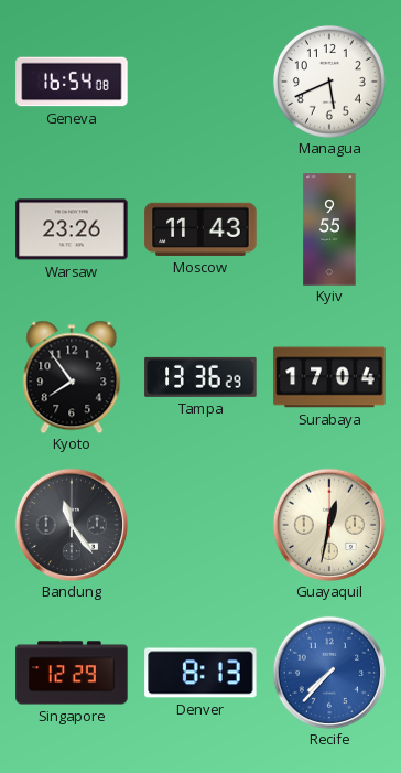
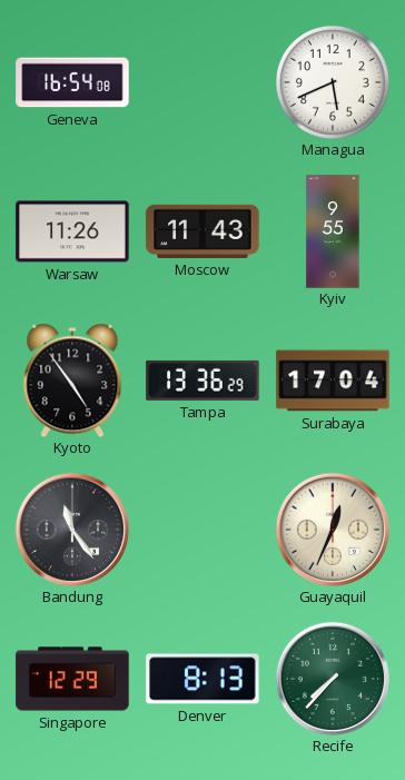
Warsaw: 23:26 -> 11:26 (72, 231)
Kyoto: 7:54 -> 4:54 (72, 381)
Guayaquil: 12:32 -> 12:34 (333, 530)
Recife dial: blue -> green (333, 679)
